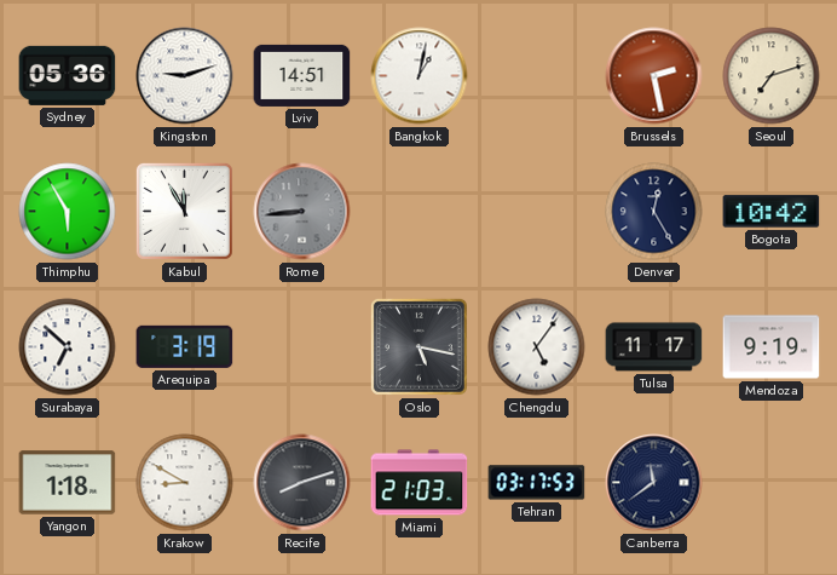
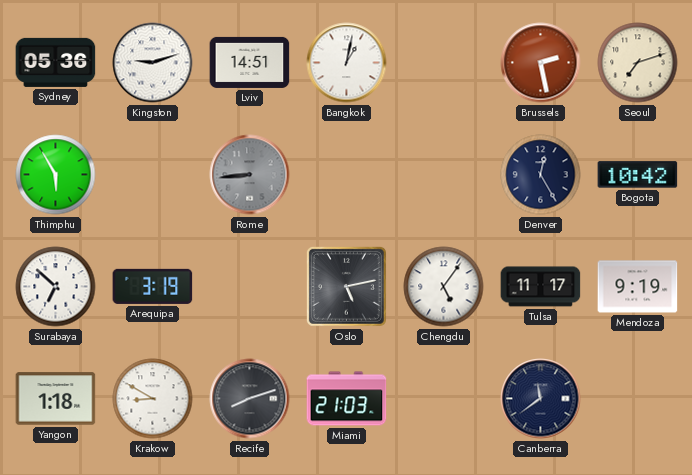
Kabul: 11:55 -> none (184, 211)
Oslo: 5:17 -> 5:13 (346, 286)
Tehran: 03:17 -> none (537, 483)
